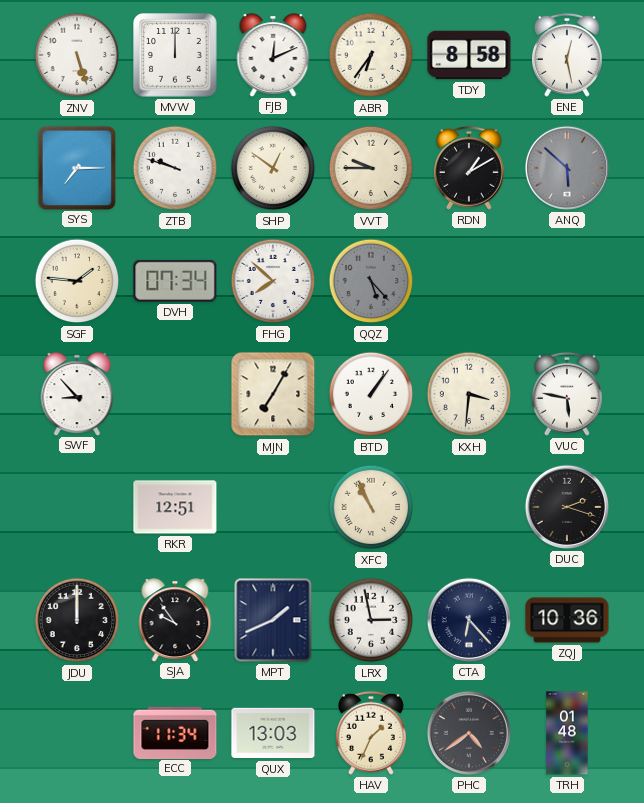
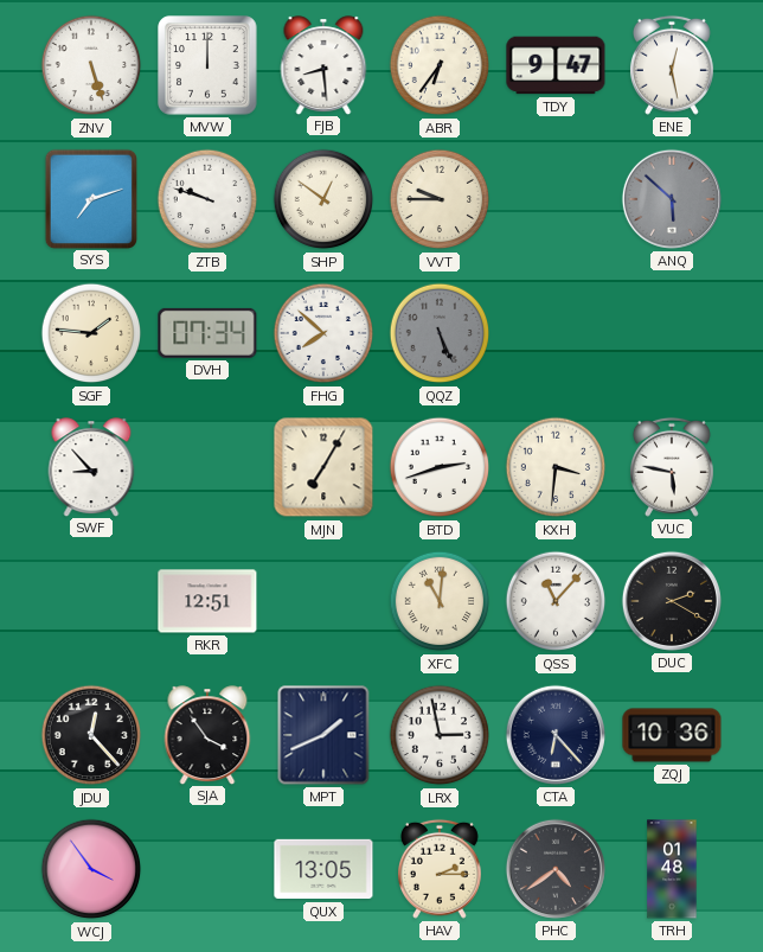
FJB: 12:11 -> 8:29 (323, 65)
TDY: 8:58 -> 9:47 (556, 65)
SYS: 7:15 -> 7:12 (90, 198)
RDN: 1:10 -> none (469, 168)
QQZ: 5:23 -> 5:26 (440, 333)
BTD: 1:06 -> 2:42 (440, 467)
XFC: 10:56 -> 11:01 (440, 601)
QSS: none -> 11:07 (556, 601)
DUC: 2:18 -> 2:20 (672, 601)
JDU: 12:00 -> 12:23 (91, 735)
SJA: 9:54 -> 3:54 (207, 735)
WCJ: none -> 3:54 (91, 869)
ECC: 11:34 -> none (175, 732)
QUX: 13:03 -> 13:05 (323, 869)
HAV: 1:34 -> 2:15 (440, 869)
